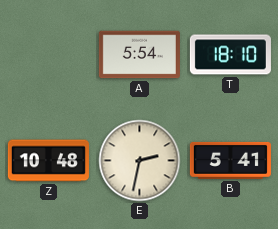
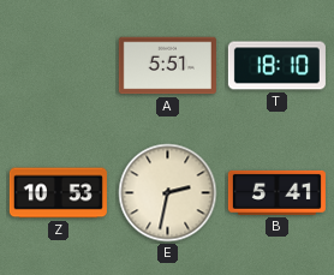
A: 5:54 -> 5:51 (167, 66)
Z: 10:48 -> 10:53 (58, 193)
